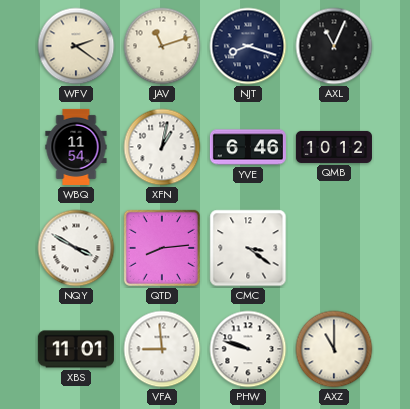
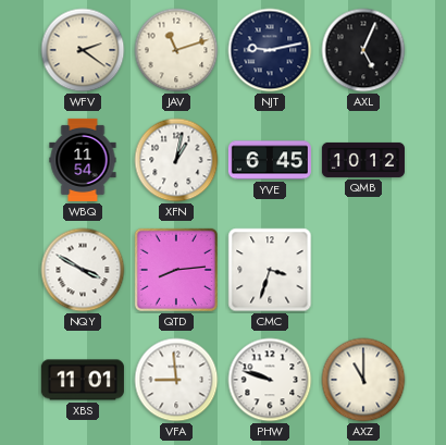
NJT: 8:18 -> 9:13 (270, 50)
AXL: 11:04 -> 5:04 (363, 50)
YVE: 6:46 -> 6:45 (270, 160)
CMC: 3:21 -> 3:33 (270, 270)
